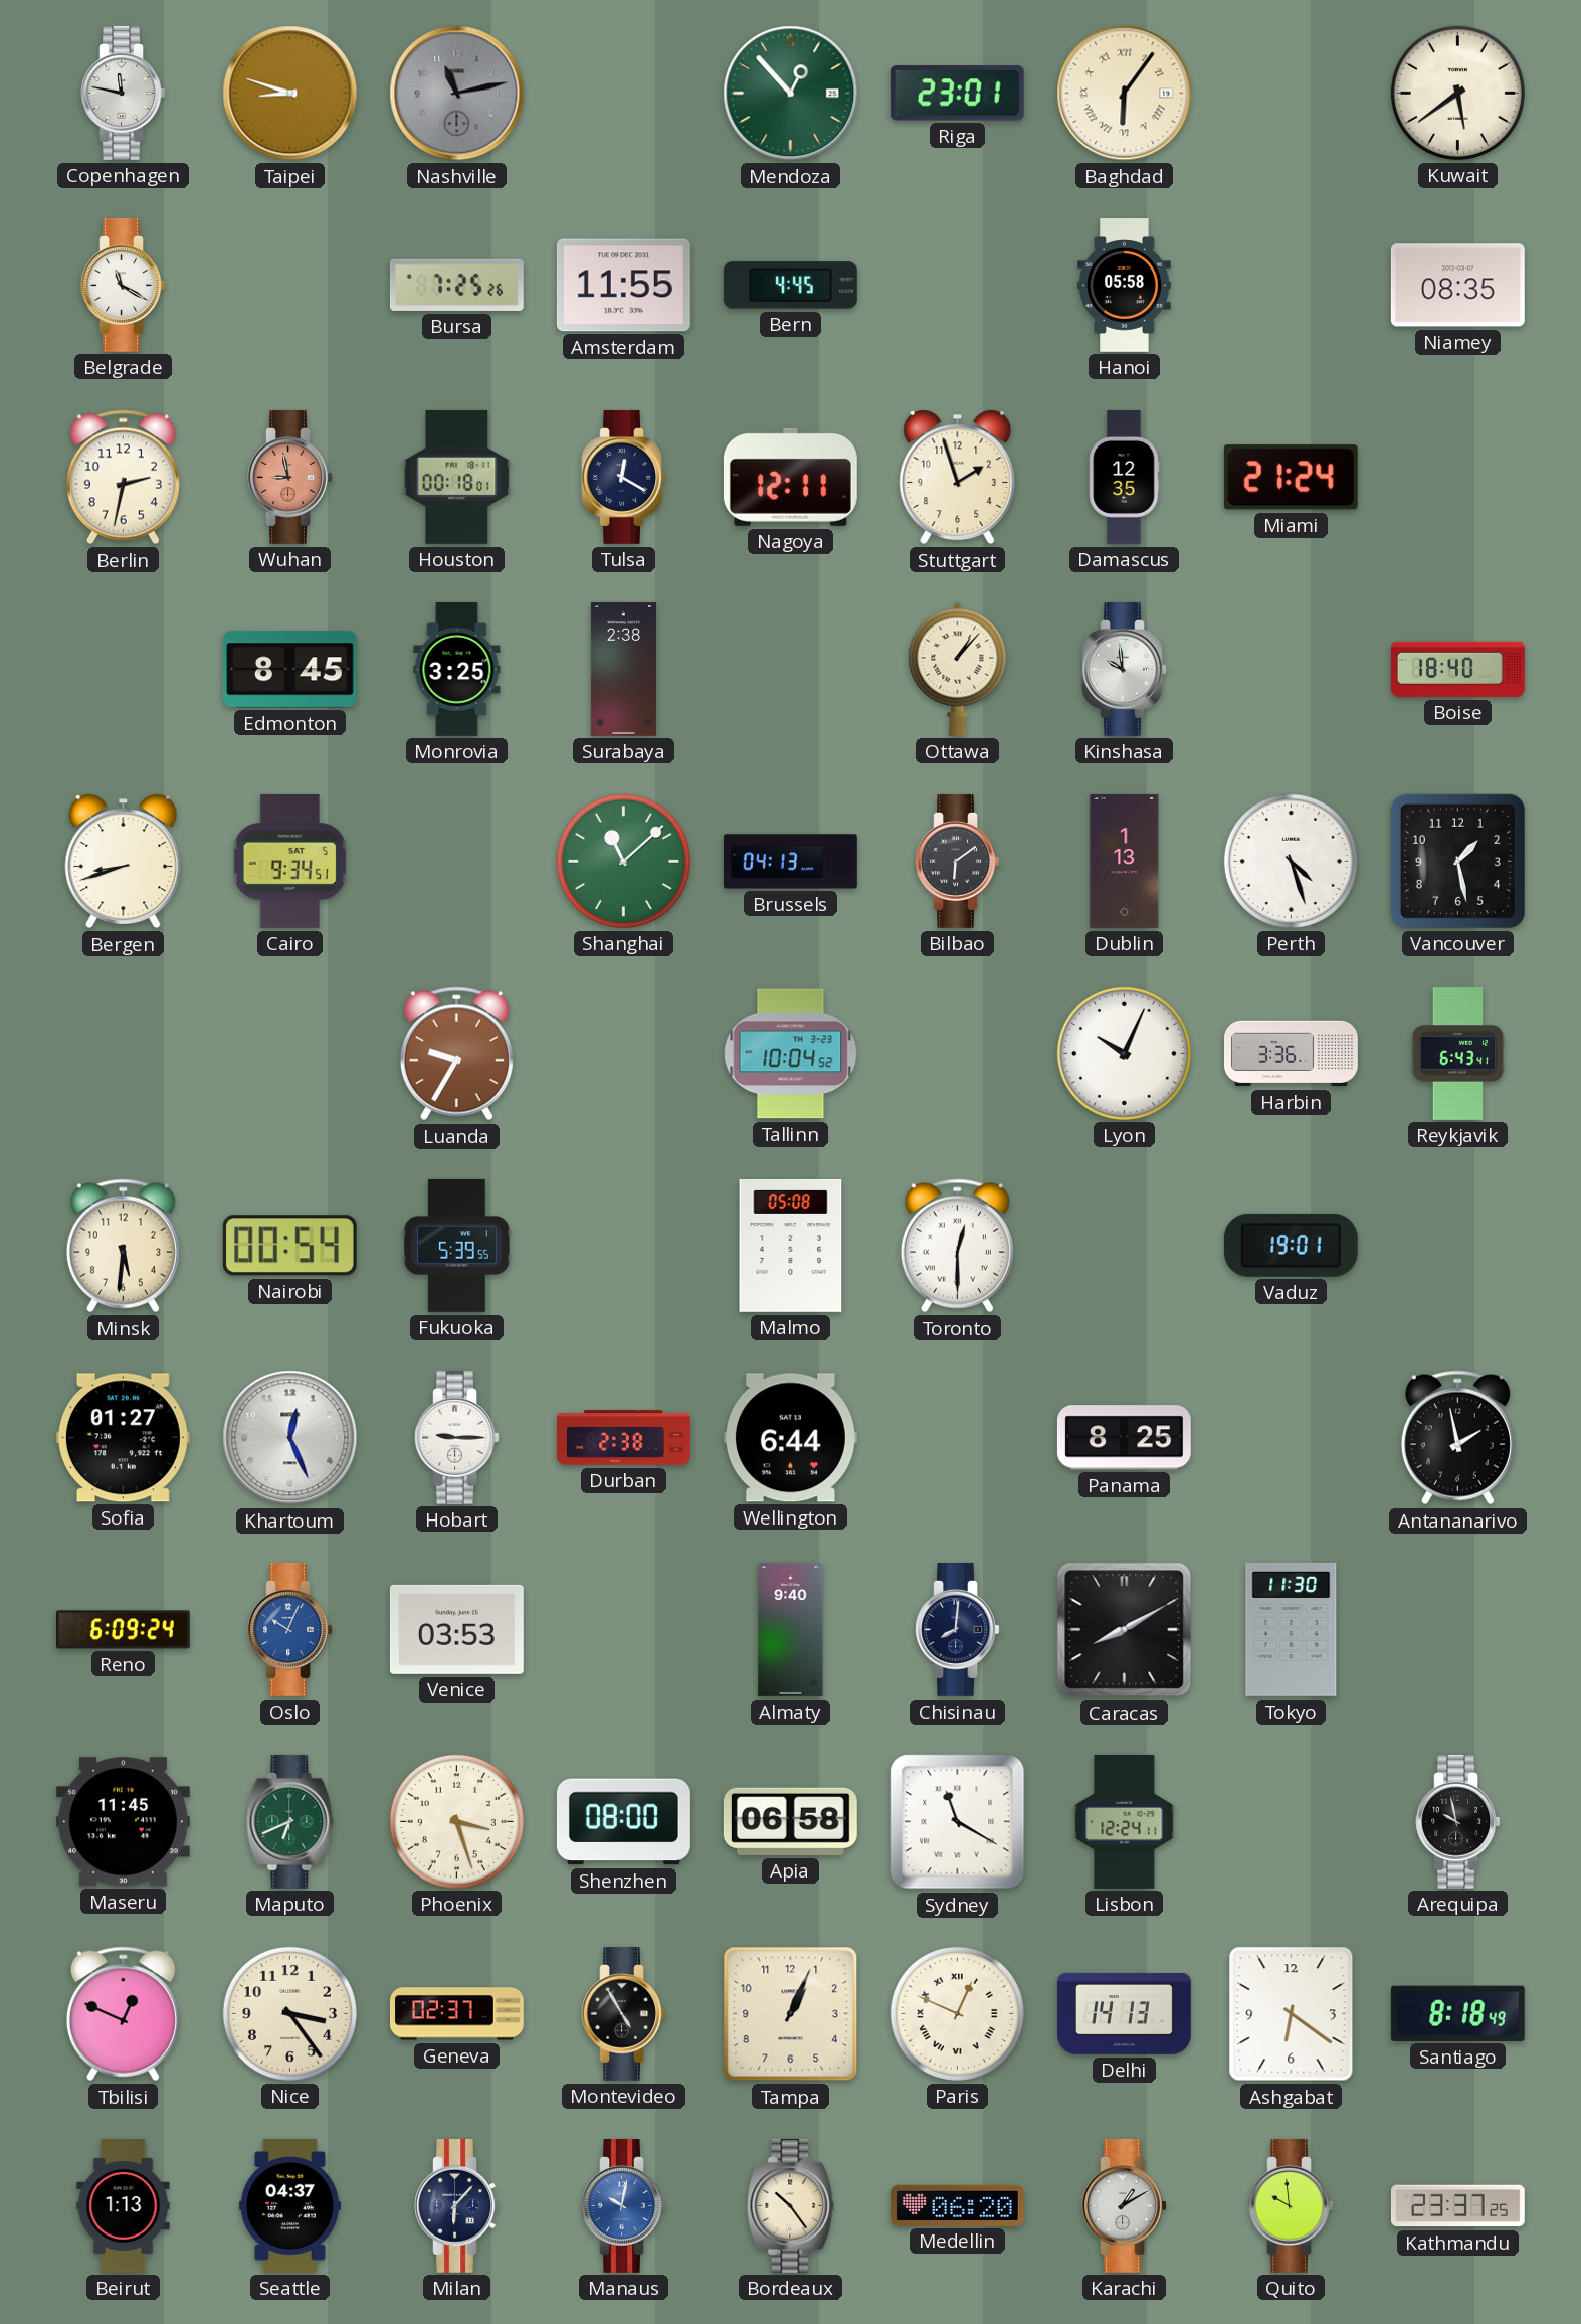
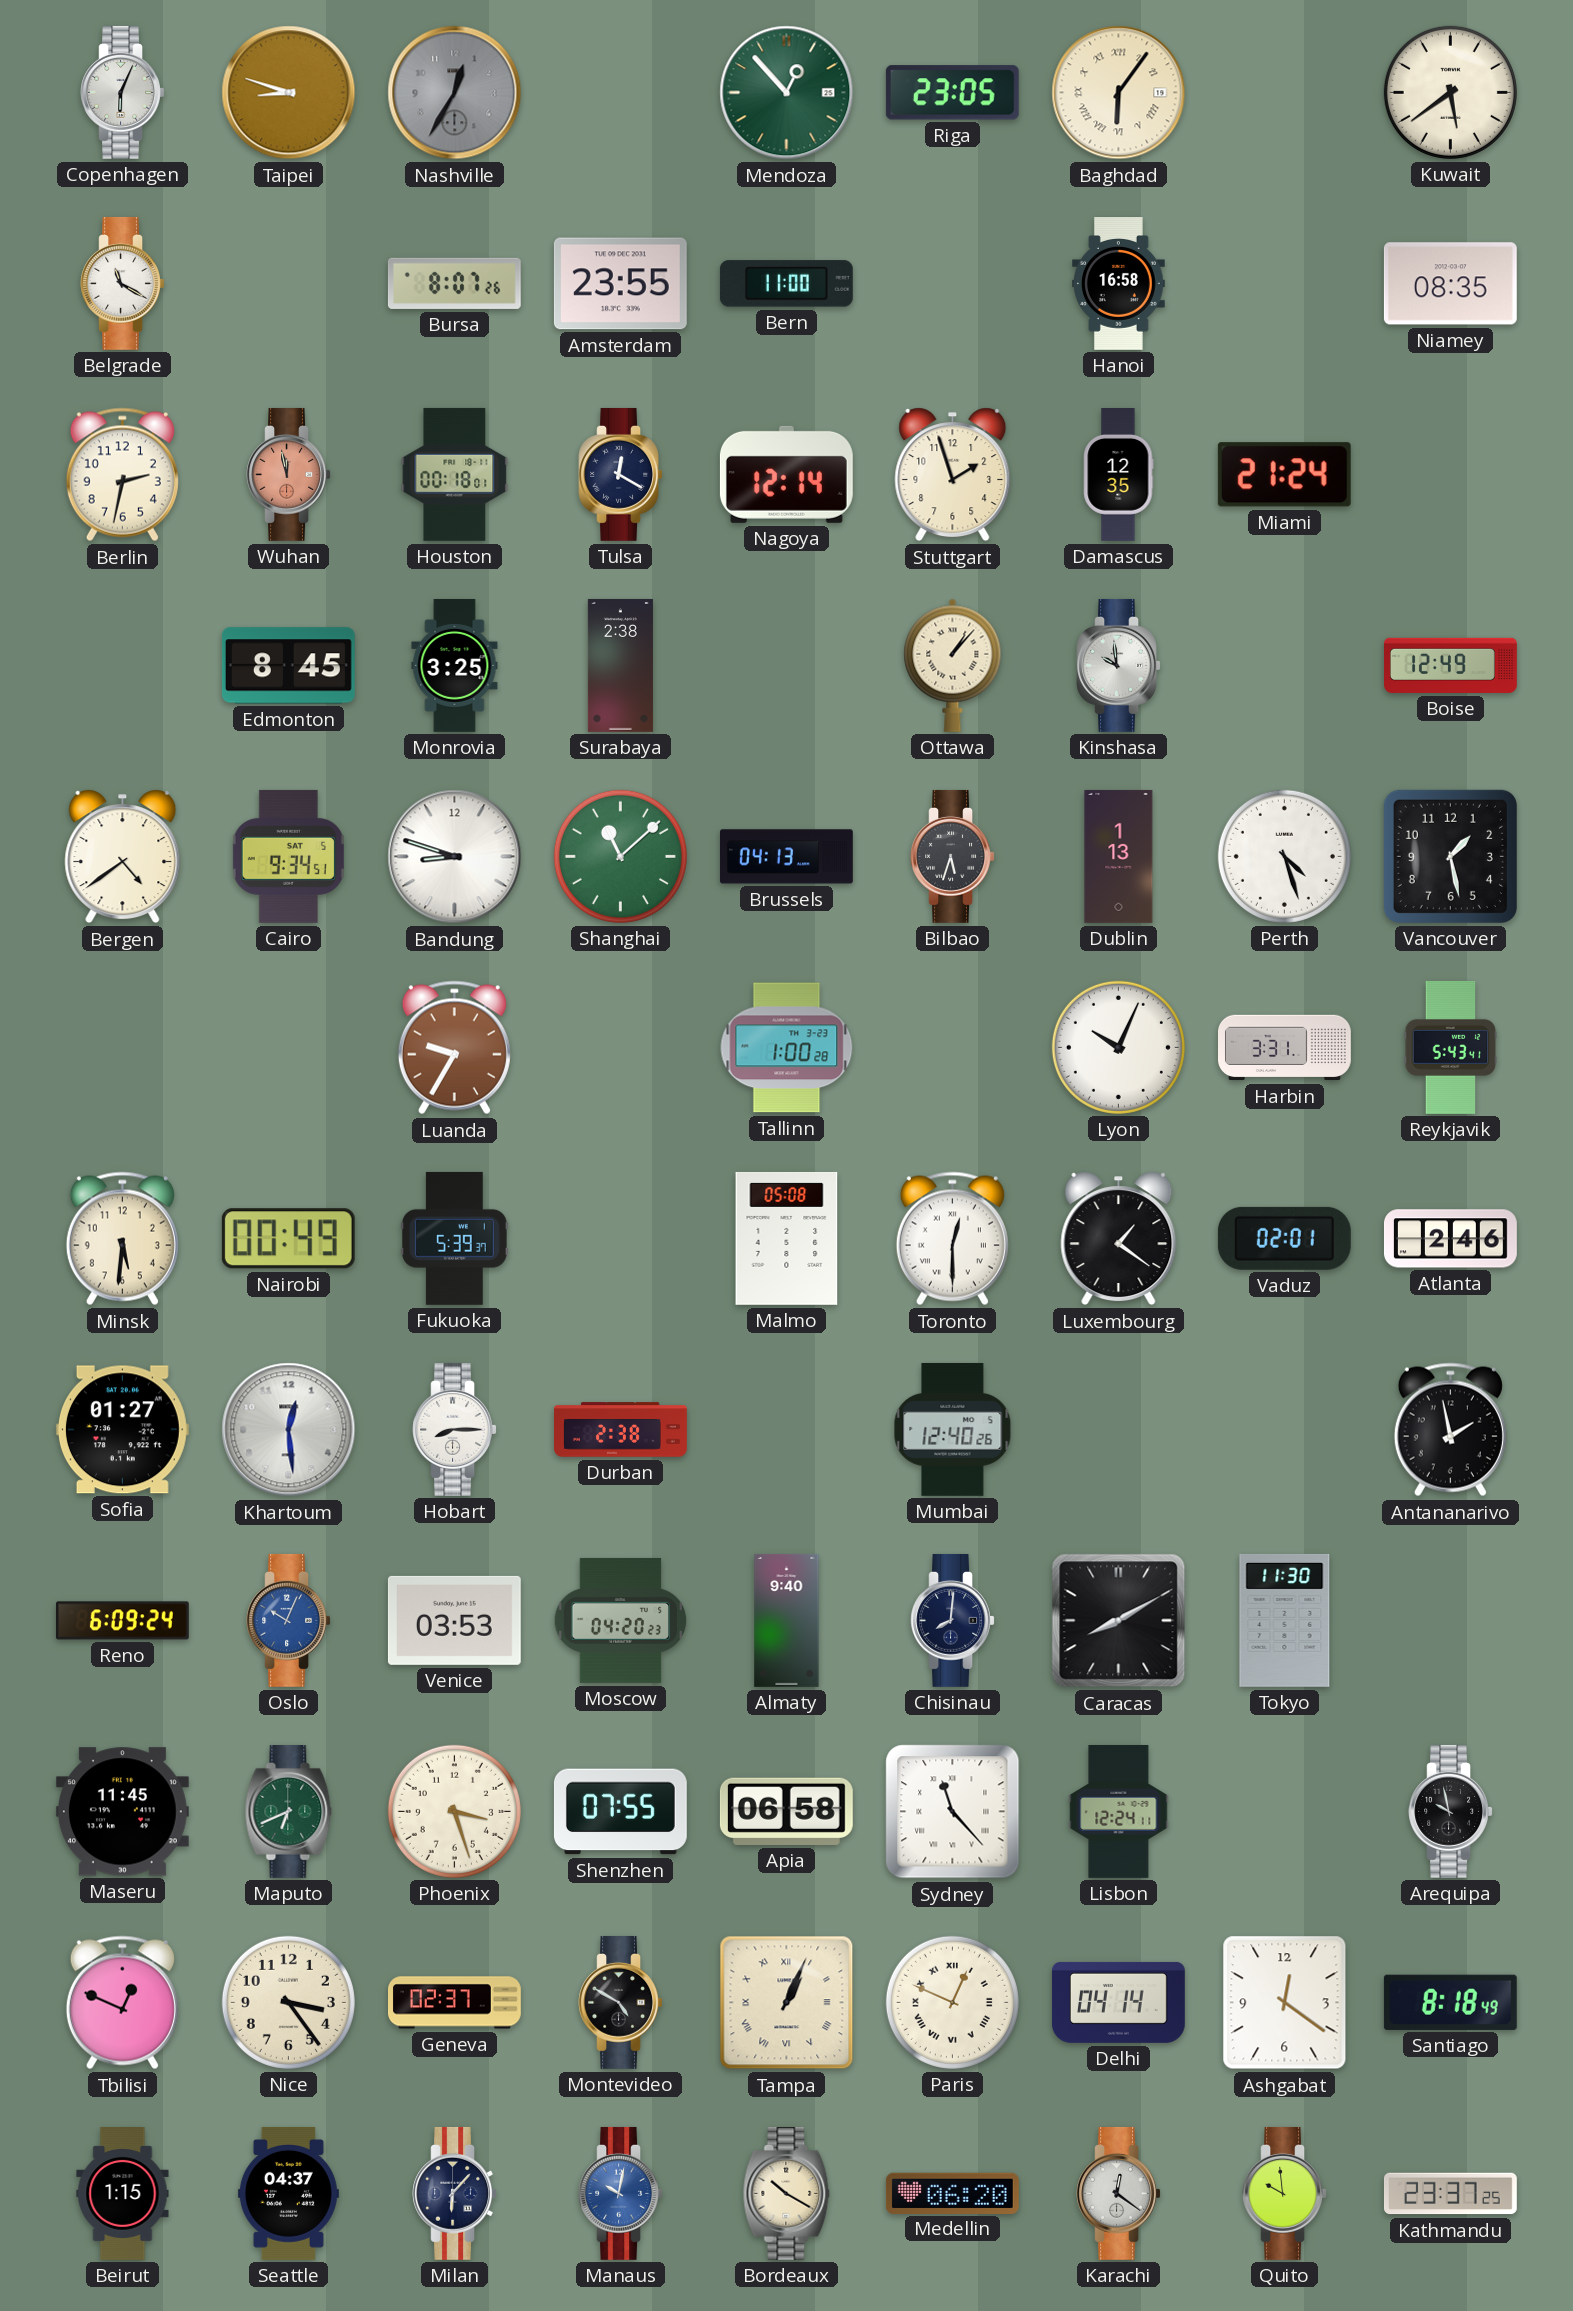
Copenhagen: 11:47 -> 6:04 (122, 92)
Nashville: 11:13 -> 12:35 (455, 93)
Riga: 23:01 -> 23:05 (952, 93)
Bursa: 7:25 -> 8:07 (454, 283)
Amsterdam: 11:55 -> 23:55 (620, 284)
Bern: 4:45 -> 11:00 (786, 284)
Hanoi: 05:58 -> 16:58 (1119, 284)
Wuhan: 8:58 -> 11:58 (288, 474)
Nagoya: 12:11 -> 12:14 (786, 474)
Boise: 18:40 -> 12:49 (1451, 665)
Bergen: 8:42 -> 4:39 (123, 857)
Bandung: none -> 8:48 (455, 857)
Bilbao: 6:09 -> 5:33 (952, 856)
Tallinn: 10:04 -> 1:00 (787, 1048)
Harbin: 3:36 -> 3:31 (1285, 1048)
Reykjavik: 6:43 -> 5:43 (1451, 1047)
Nairobi: 00:54 -> 00:49 (288, 1239)
Fukuoka: 5:39:55 -> 5:39:37 (454, 1238)
Luxembourg: none -> 1:21 (1119, 1239)
Vaduz: 19:01 -> 02:01 (1284, 1238)
Atlanta: none -> 2:46 (1450, 1239)
Khartoum: 12:26 -> 12:29 (289, 1430)
Hobart: 9:15 -> 8:15 (454, 1429)
Wellington: 6:44 -> none (790, 1438)
Mumbai: none -> 12:40 (953, 1429)
Panama: 8:25 -> none (1124, 1438)
Moscow: none -> 04:20 (621, 1620)
Shenzhen: 08:00 -> 07:55 (620, 1812)
Sydney: 11:20 -> 11:23 (953, 1812)
Montevideo: 4:55 -> 4:50 (620, 2002)
Tampa numerals: Arabic -> Roman (787, 2003)
Delhi: 14:13 -> 04:14 (1118, 2002)
Ashgabat: 6:21 -> 12:21 (1285, 2003)
Beirut: 1:13 -> 1:15 (123, 2194)
Bordeaux: 10:24 -> 10:20 (787, 2193)
Karachi: 1:10 -> 12:21 (1118, 2193)
